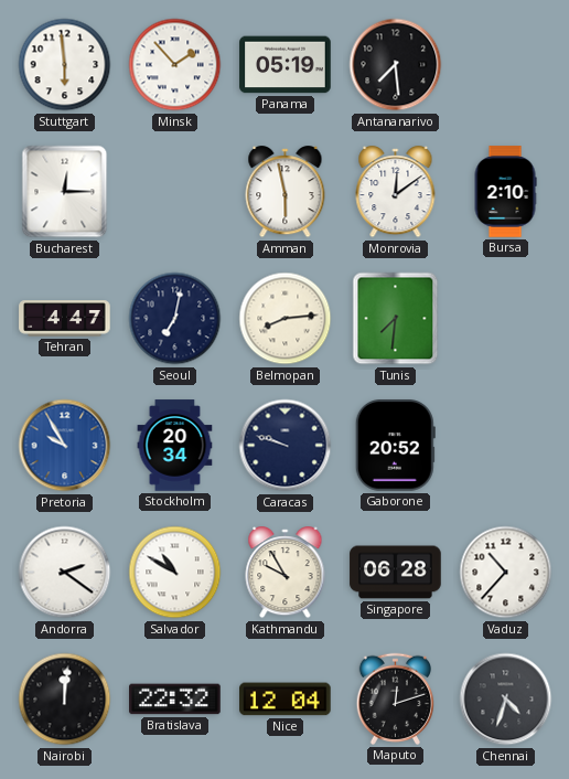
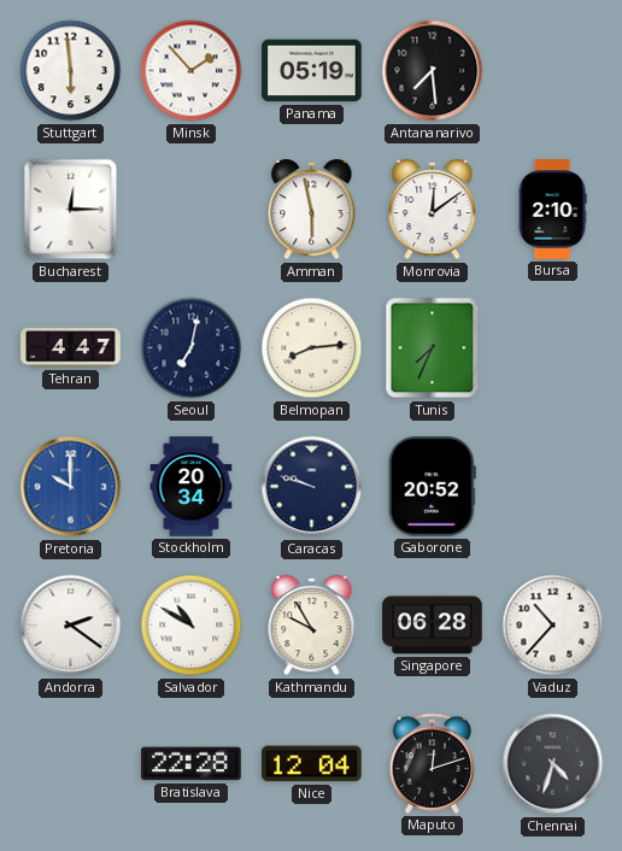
Tunis: 7:31 -> 7:34 (433, 348)
Pretoria: 9:55 -> 10:00 (71, 487)
Nairobi: 12:01 -> none (65, 700)
Bratislava: 22:32 -> 22:28 (192, 764)
